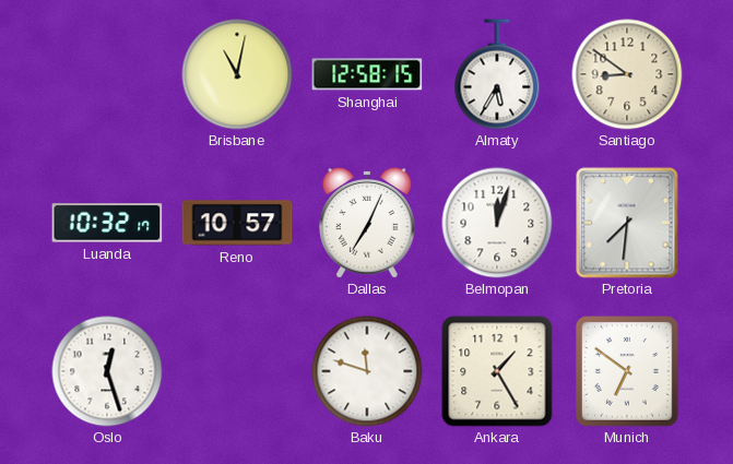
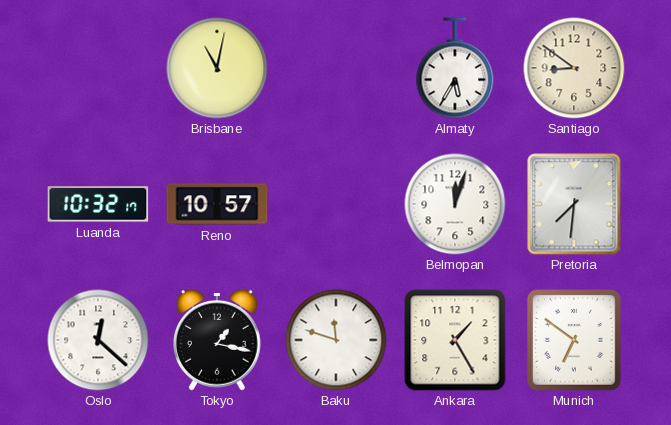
Shanghai: 12:58 -> none (367, 74)
Dallas: 7:04 -> none (368, 223)
Oslo: 12:27 -> 12:22 (98, 340)
Tokyo: none -> 1:17 (218, 340)
